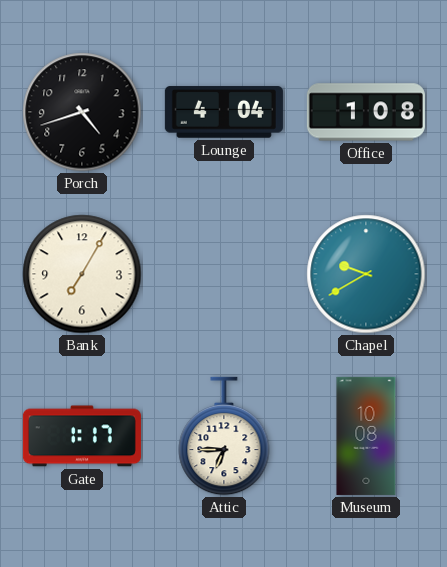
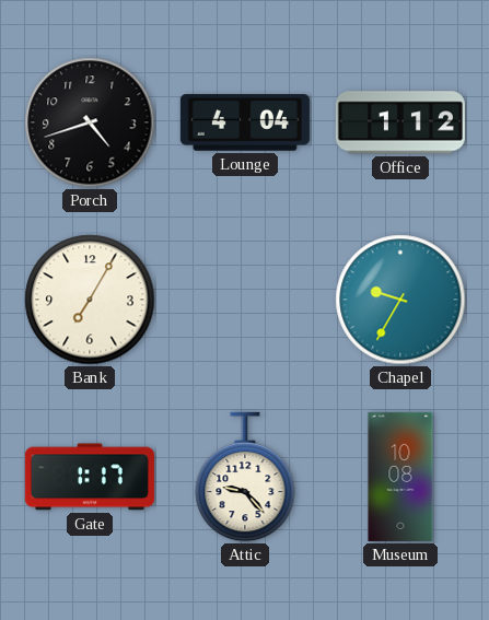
Office: 1:08 -> 1:12 (400, 122)
Chapel: 9:40 -> 9:35 (400, 300)
Attic: 6:45 -> 9:23 (245, 477)
